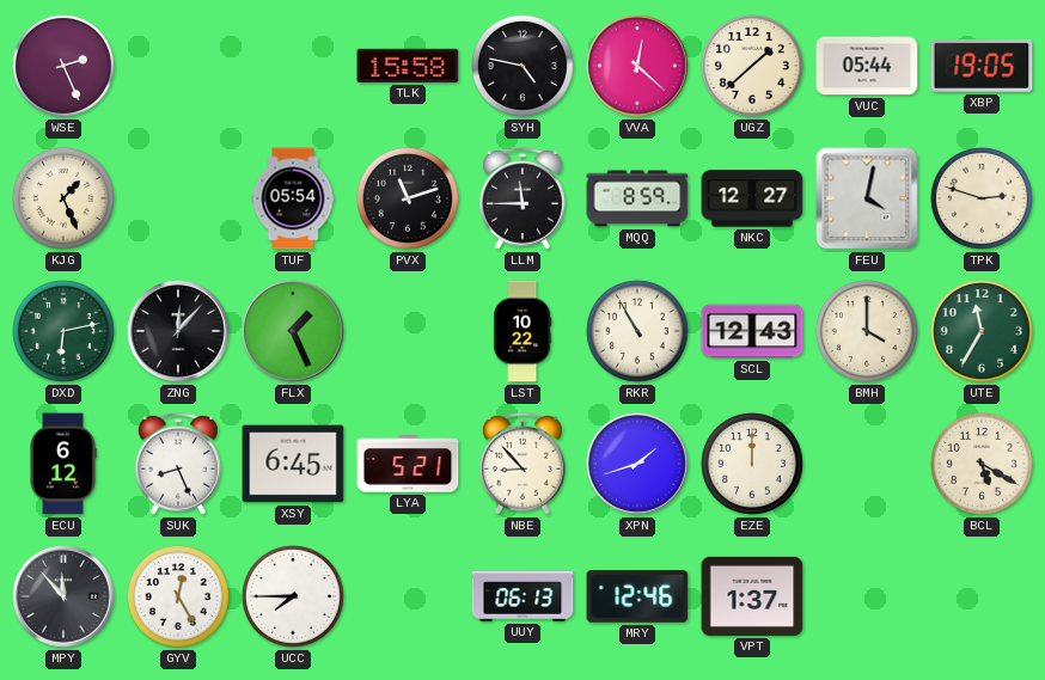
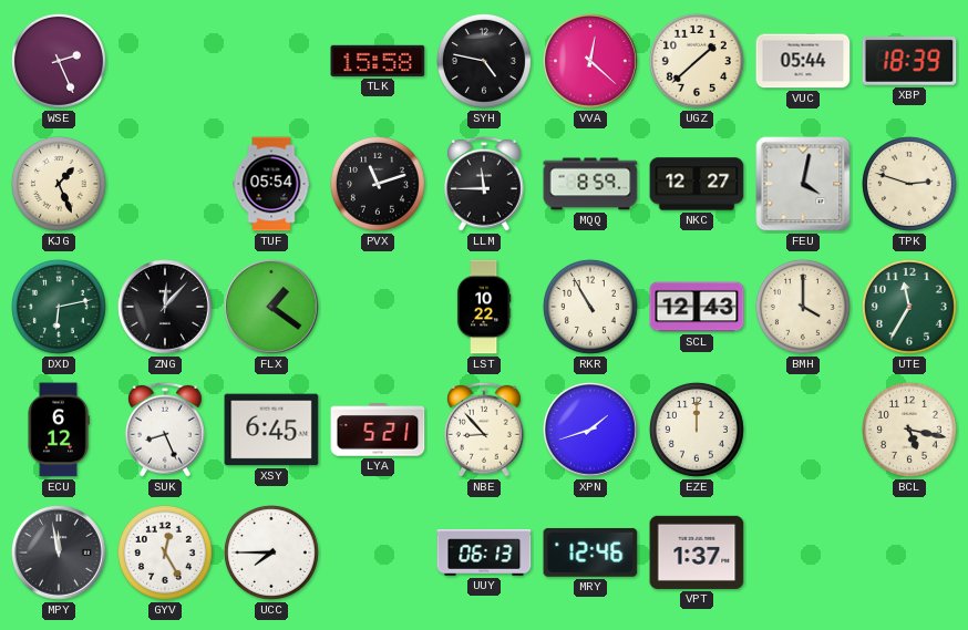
XBP: 19:05 -> 18:39 (909, 62)
FLX: 1:26 -> 1:21 (272, 308)
BCL: 5:20 -> 5:17 (909, 430)
MPY: 11:53 -> 11:58 (60, 554)
